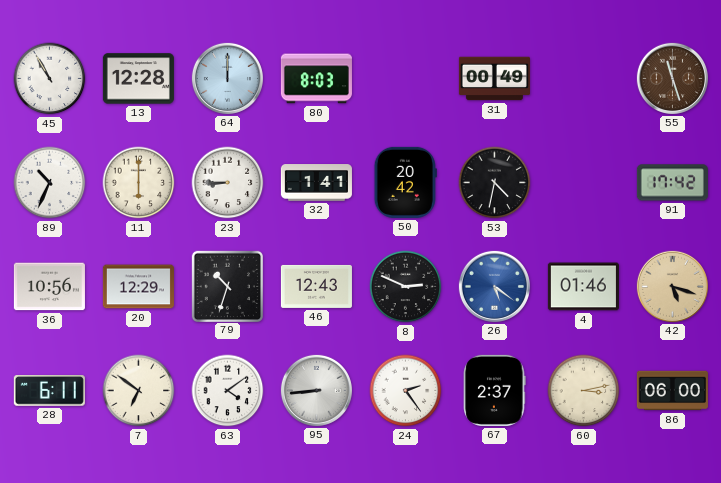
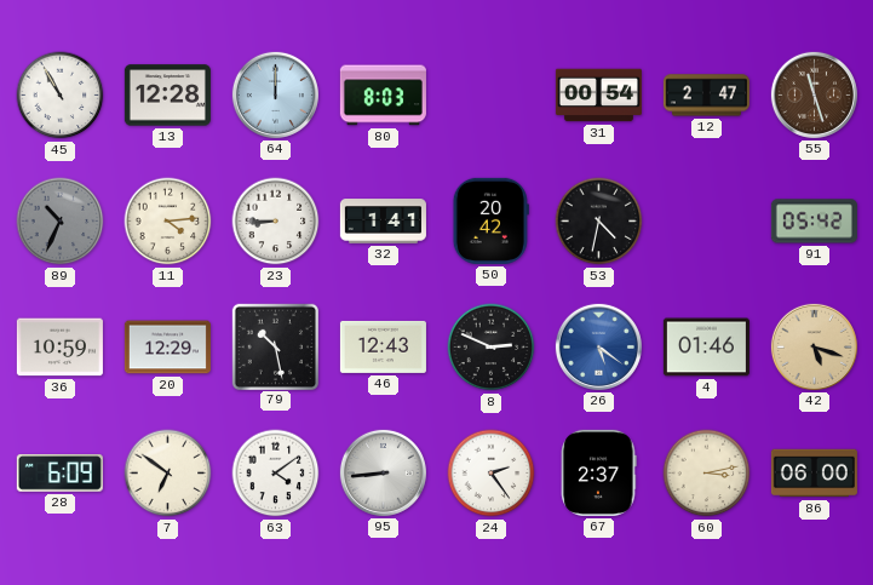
31: 00:49 -> 00:54 (598, 96)
12: none -> 2:47 (706, 96)
89 dial: white -> grey (61, 222)
11: 6:00 -> 4:14 (168, 222)
91: 17:42 -> 05:42 (814, 222)
36: 10:56 -> 10:59 (59, 348)
79: 10:33 -> 10:28 (275, 346)
28: 6:11 -> 6:09 (59, 474)
